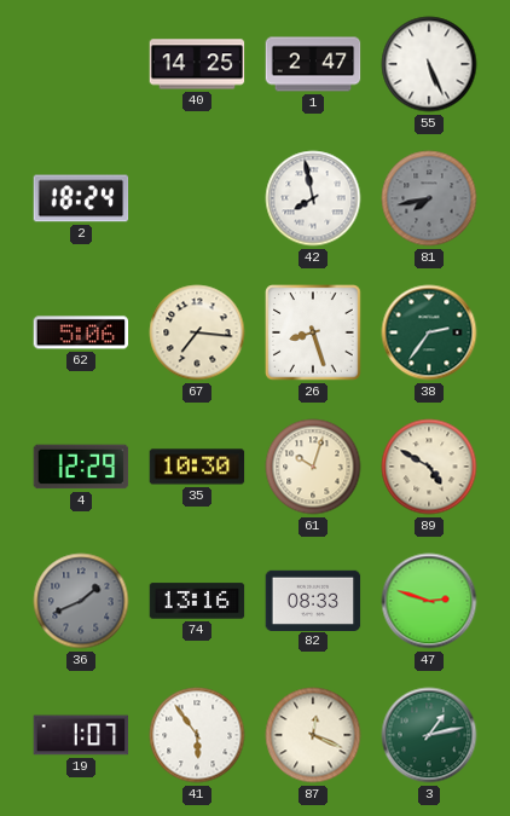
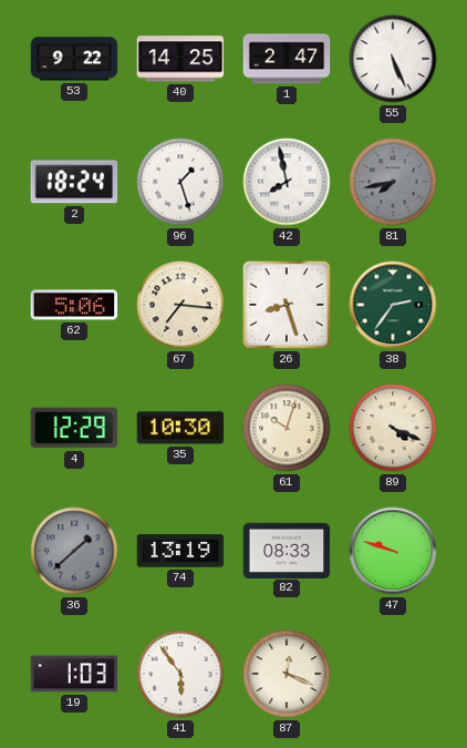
53: none -> 9:22 (74, 59)
96: none -> 1:27 (180, 182)
89: 4:50 -> 4:19 (393, 428)
36: 1:41 -> 1:38 (74, 551)
74: 13:16 -> 13:19 (180, 551)
47: 2:48 -> 9:48 (393, 551)
19: 1:07 -> 1:03 (74, 674)
3: 1:13 -> none (429, 735)
